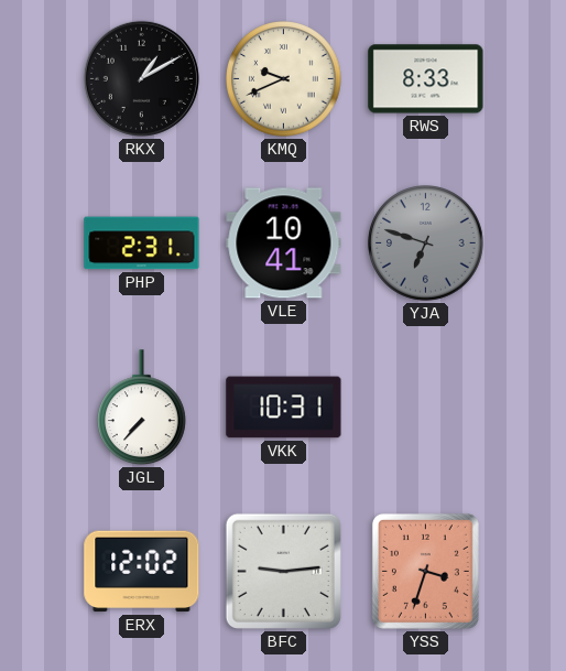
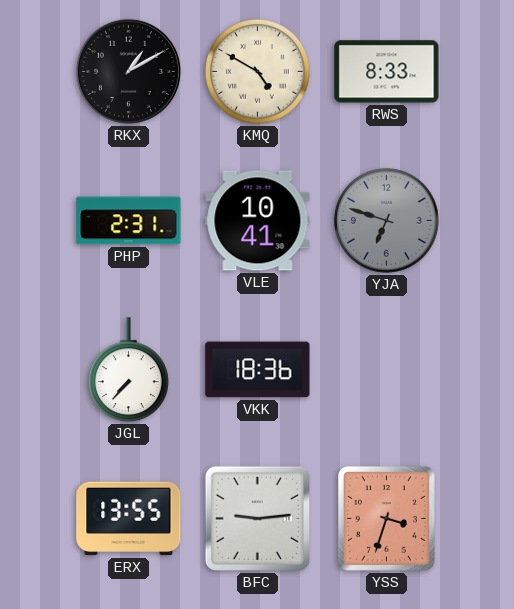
KMQ: 9:41 -> 4:50 (258, 72)
VKK: 10:31 -> 18:36 (258, 370)
ERX: 12:02 -> 13:55 (129, 519)
